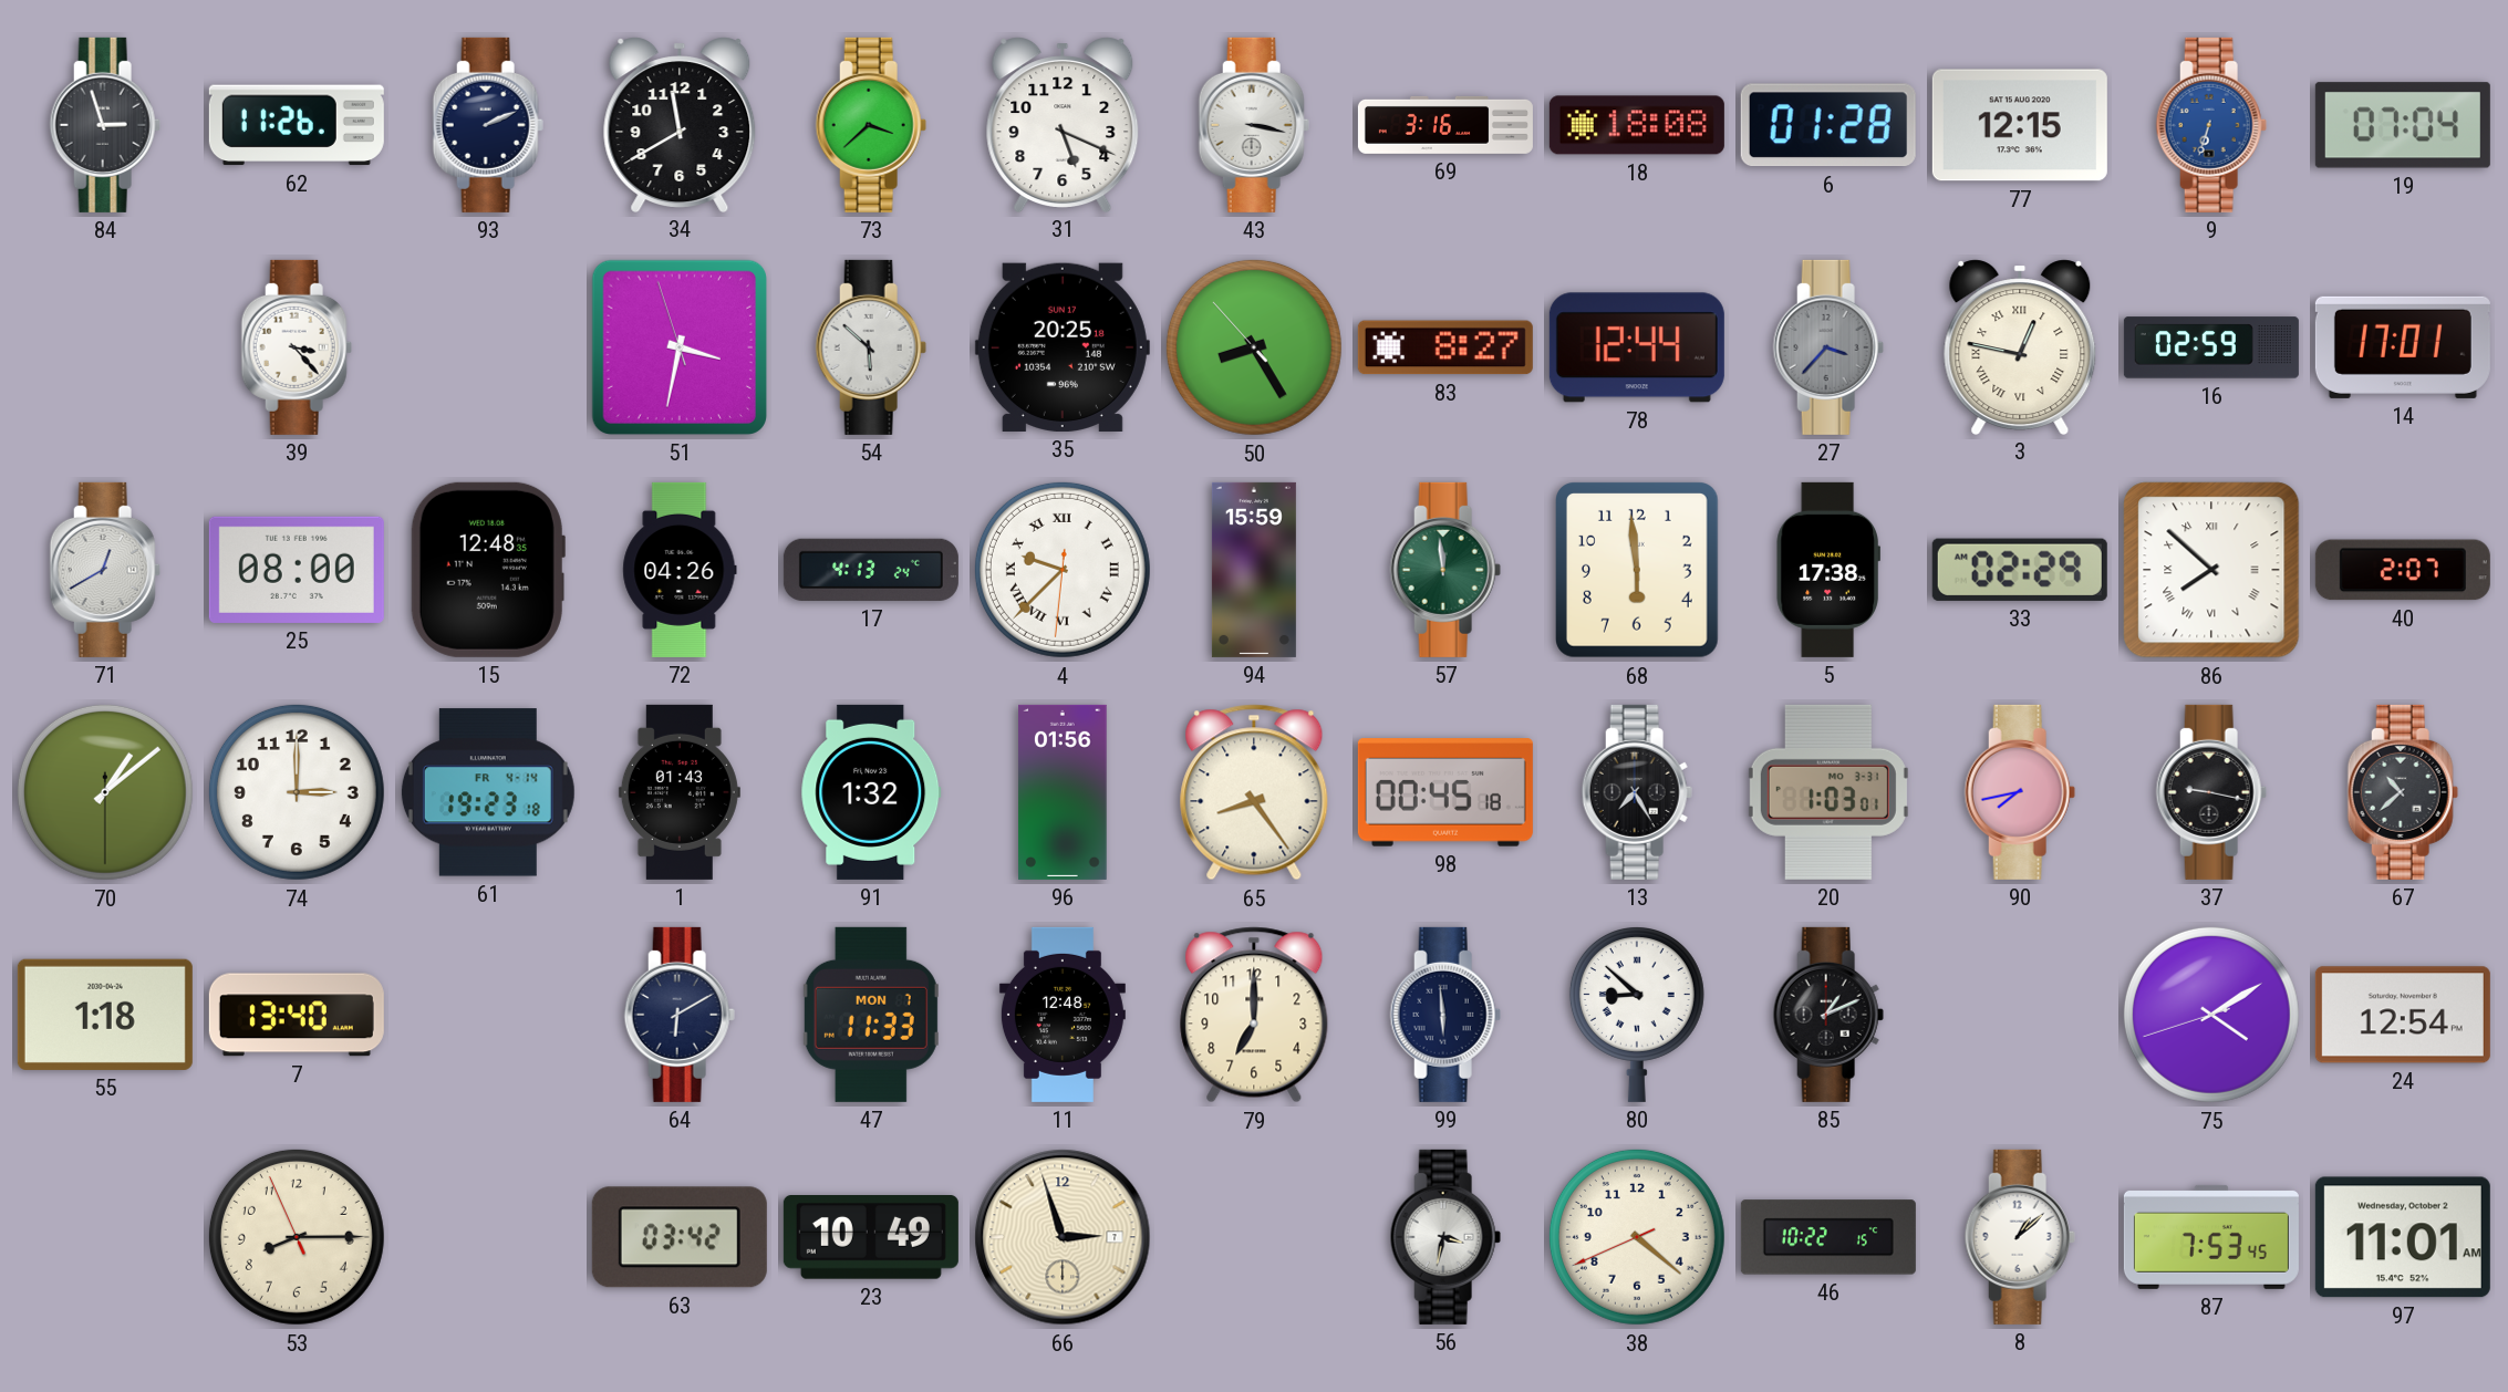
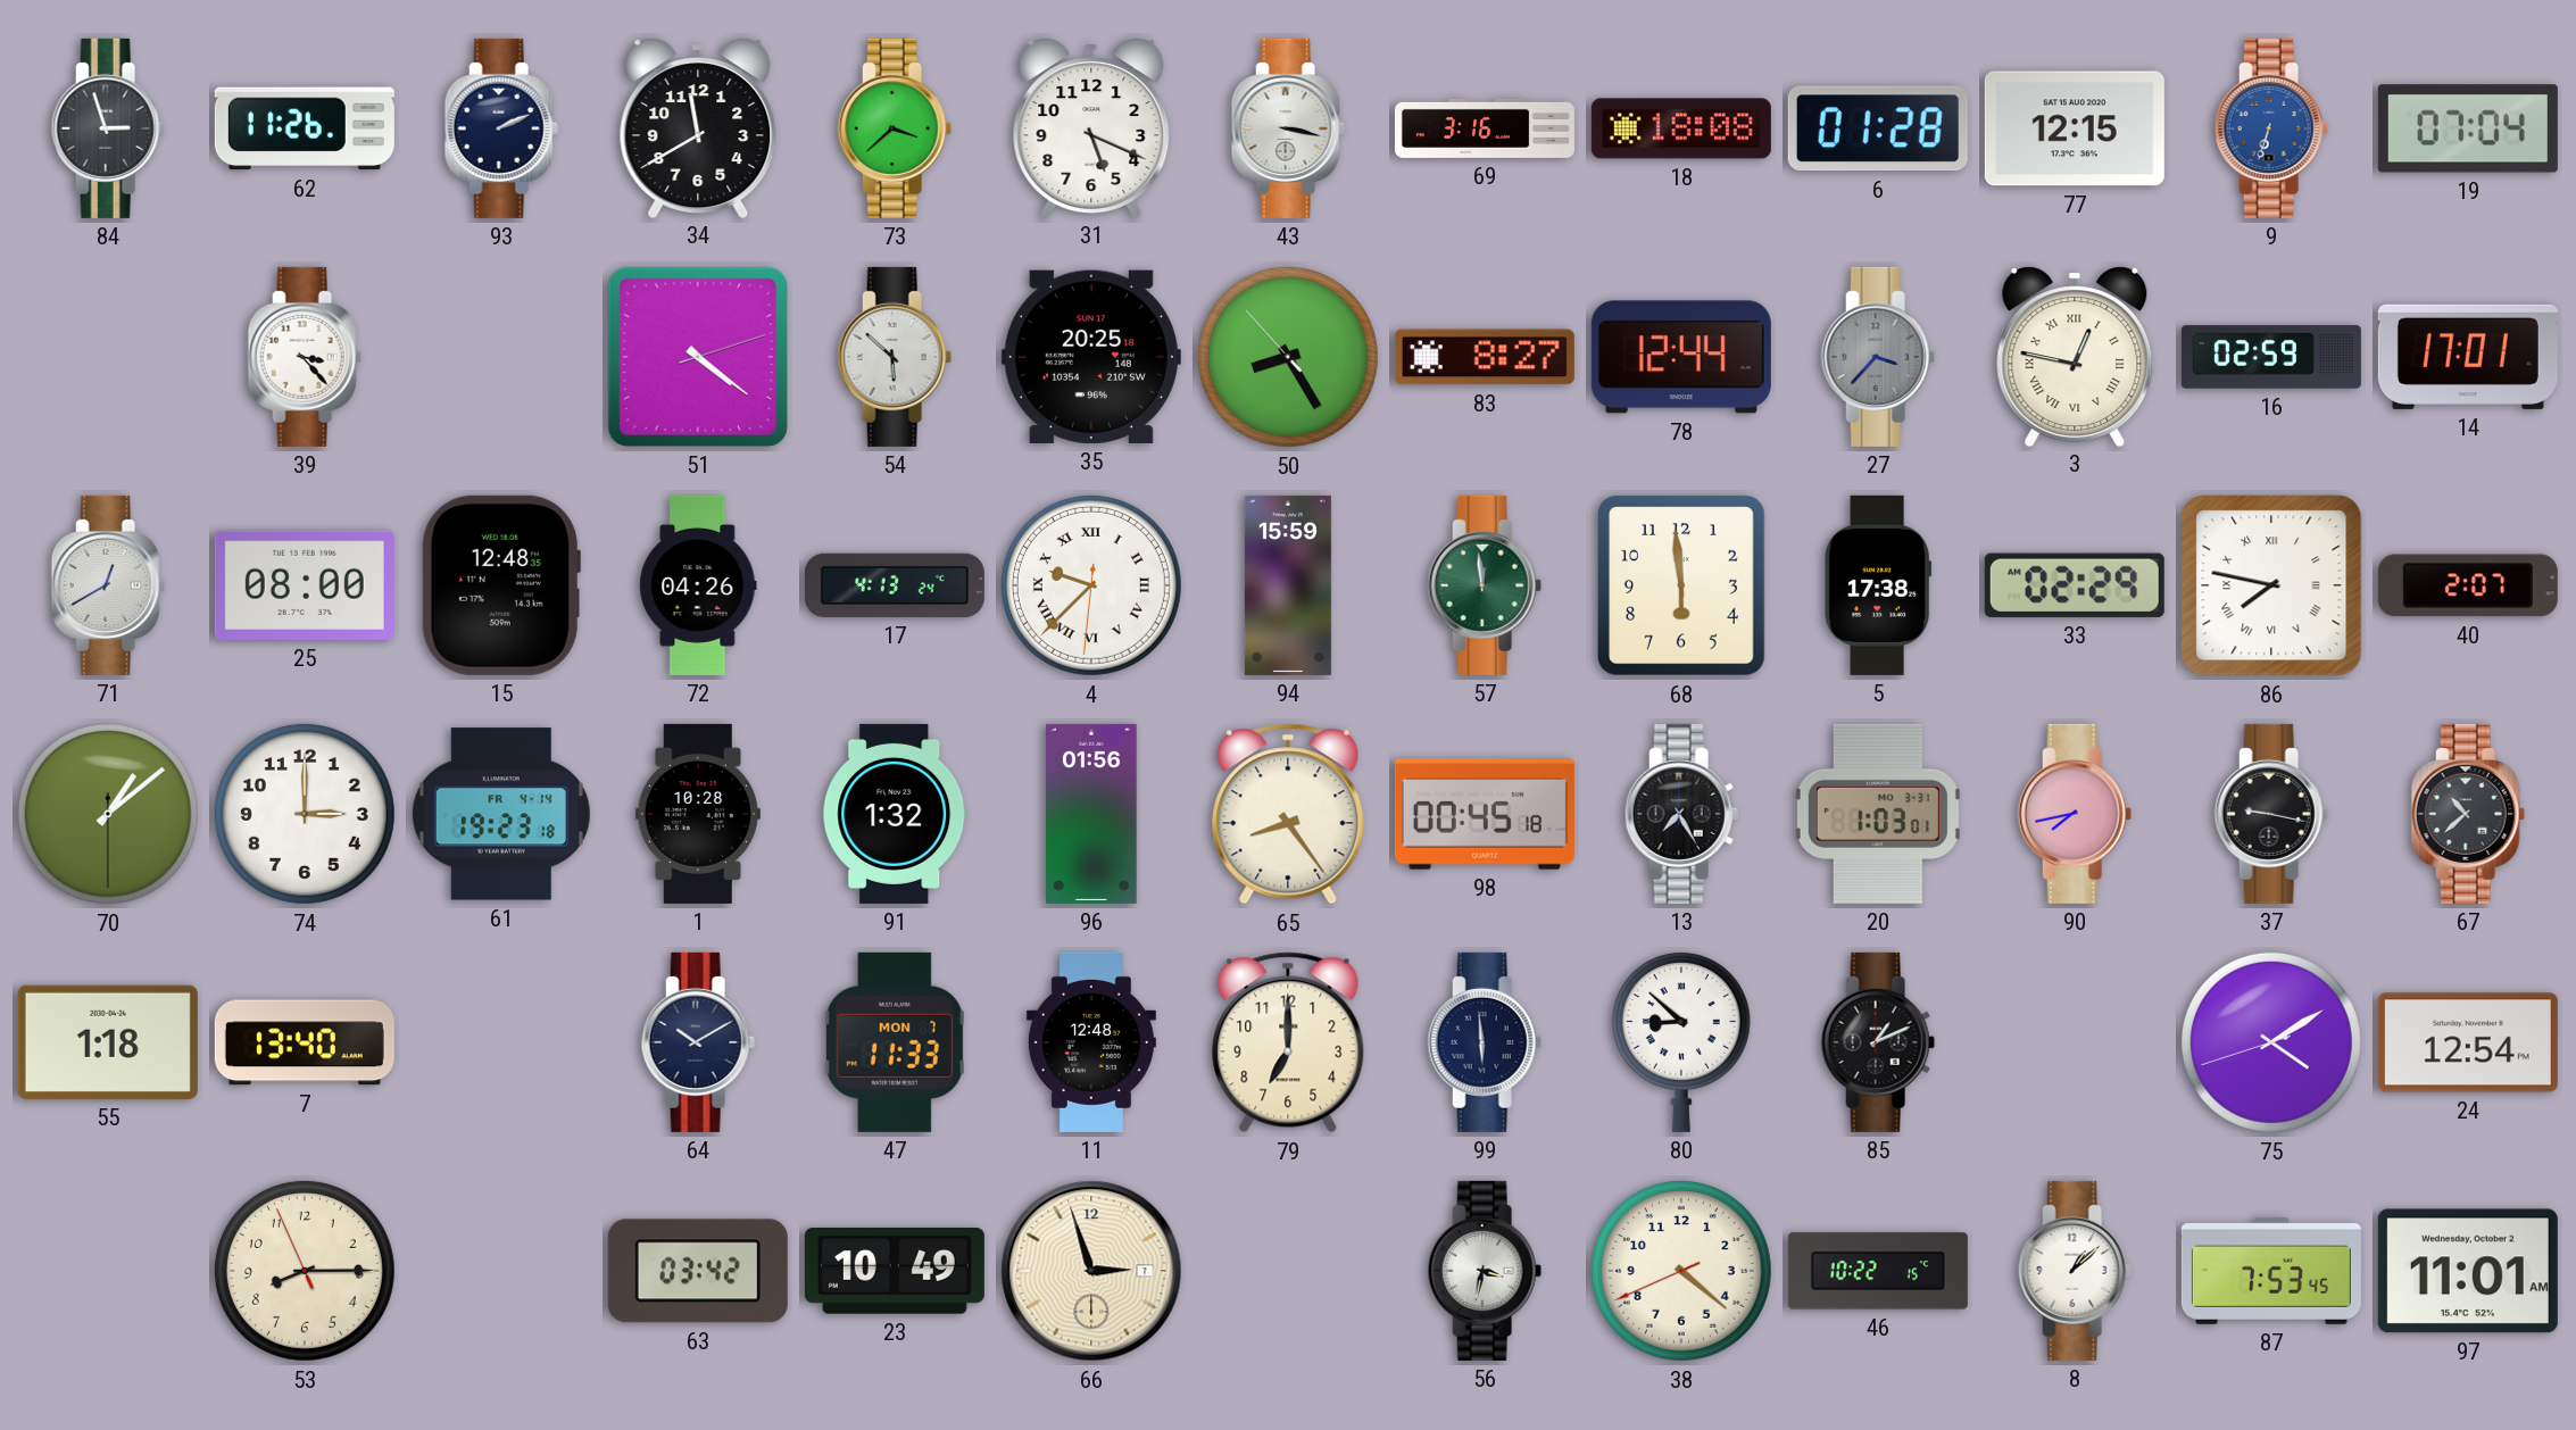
51: 3:31 -> 4:21 (698, 357)
86: 7:52 -> 7:47 (2271, 585)
1: 01:43 -> 10:28 (698, 814)
64: 6:10 -> 10:10 (698, 1042)
